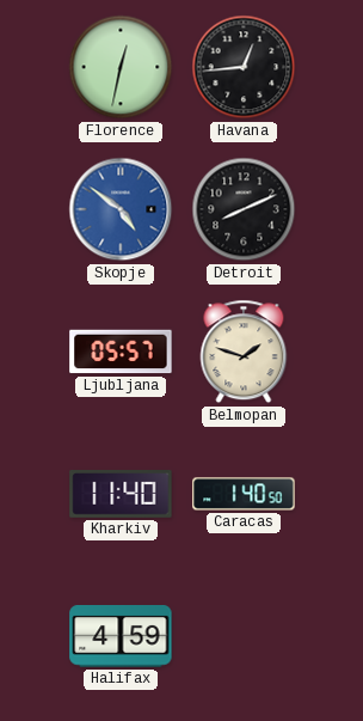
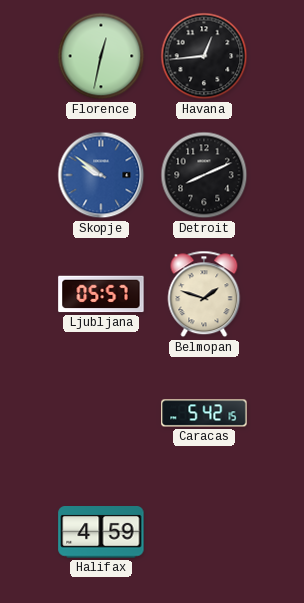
Skopje: 4:51 -> 9:51 (101, 175)
Kharkiv: 11:40 -> none (121, 495)
Caracas: 1:40 -> 5:42 (204, 413)
